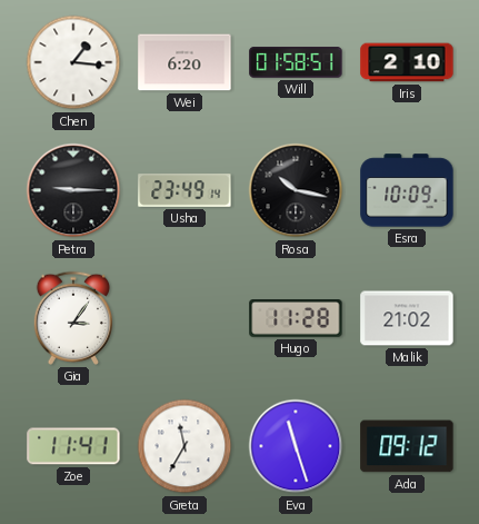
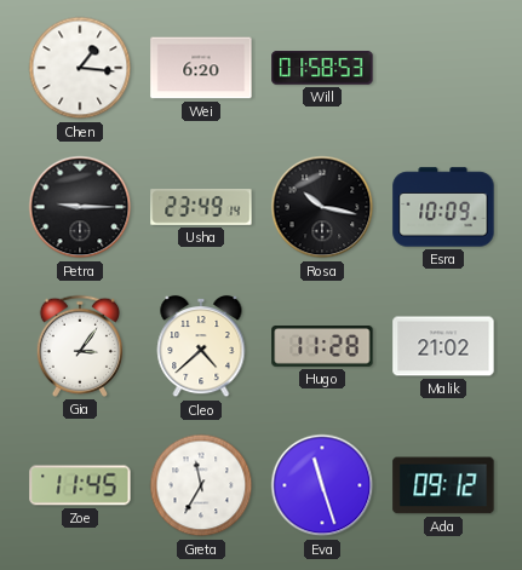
Will: 01:58:51 -> 01:58:53 (322, 68)
Iris: 2:10 -> none (407, 62)
Cleo: none -> 4:38 (201, 346)
Zoe: 11:41 -> 11:45 (80, 485)
